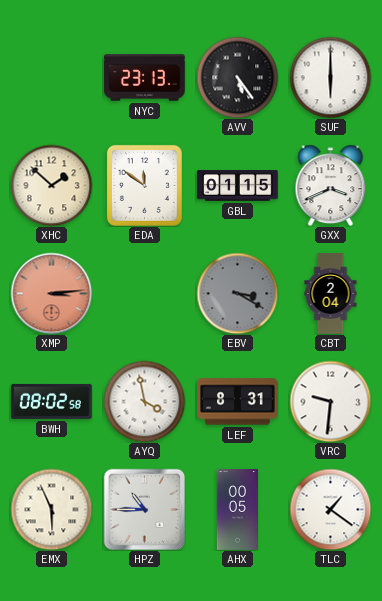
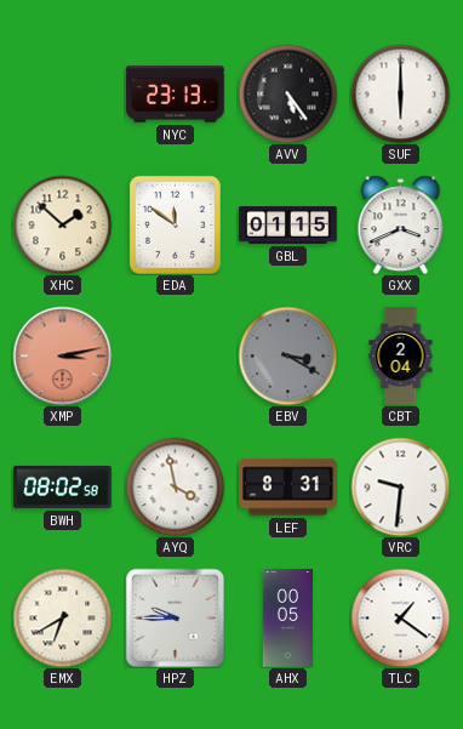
XMP: 3:14 -> 3:13 (62, 355)
EMX: 5:56 -> 6:40 (62, 617)
HPZ: 10:45 -> 9:45 (175, 617)
